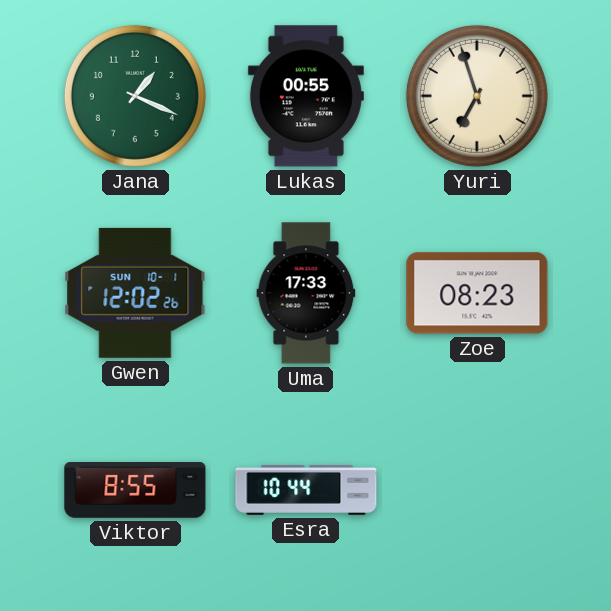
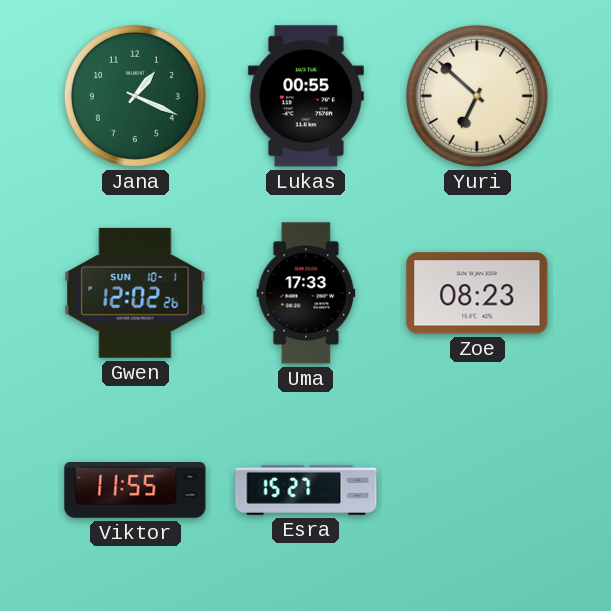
Yuri: 6:57 -> 6:52 (477, 96)
Viktor: 8:55 -> 11:55 (135, 491)
Esra: 10:44 -> 15:27 (306, 490)
